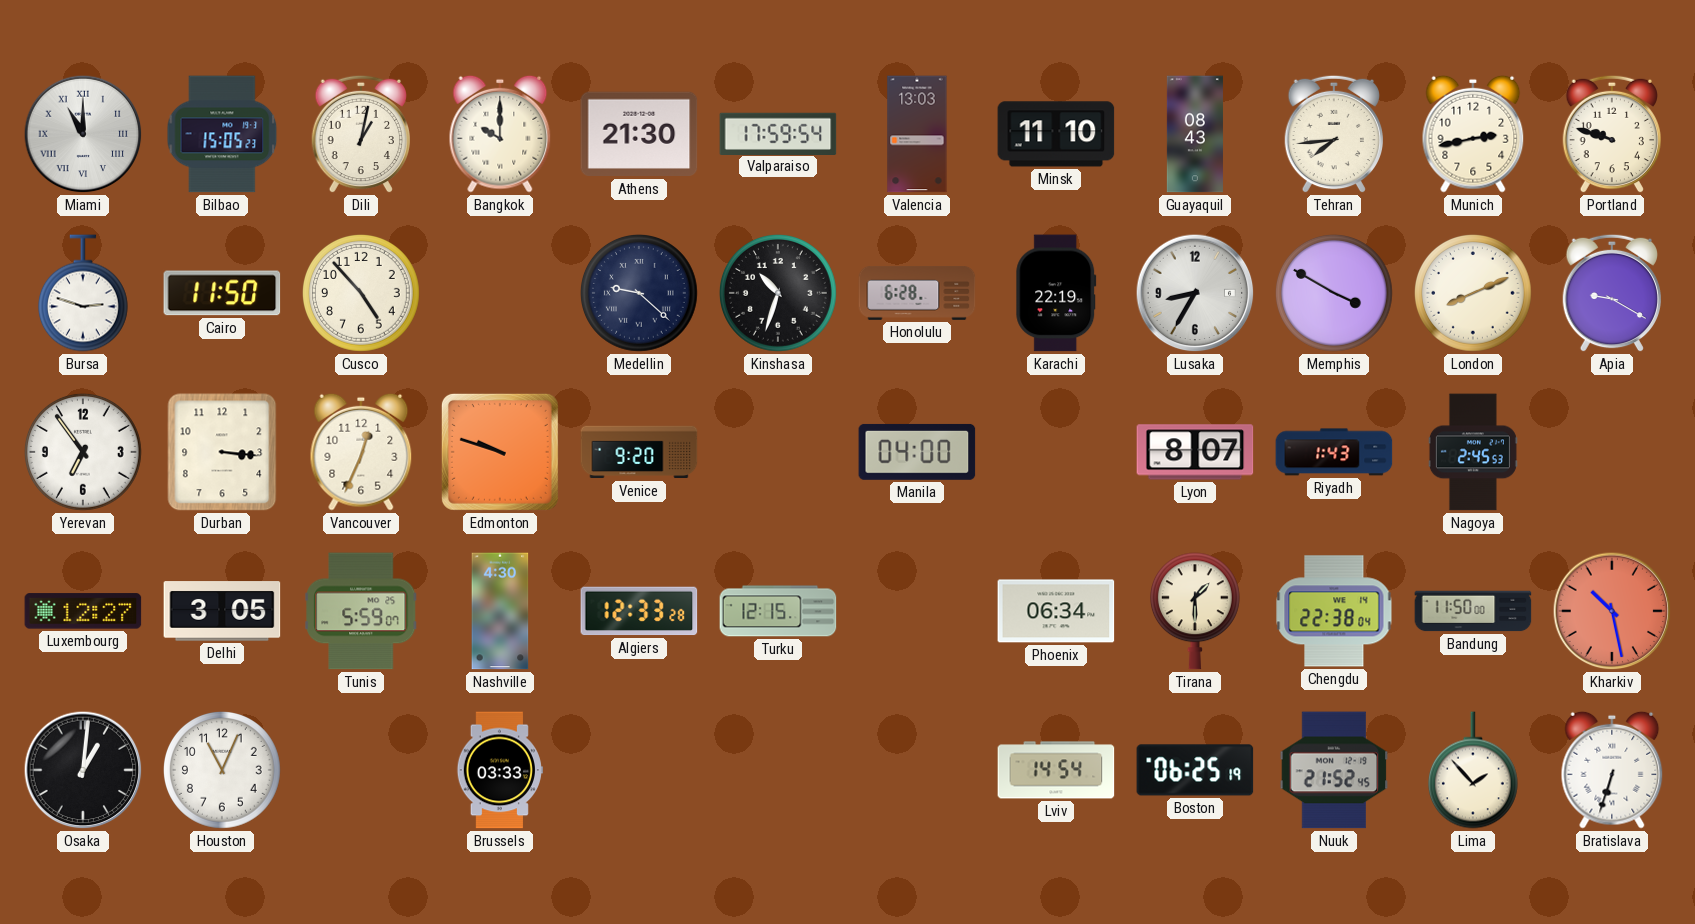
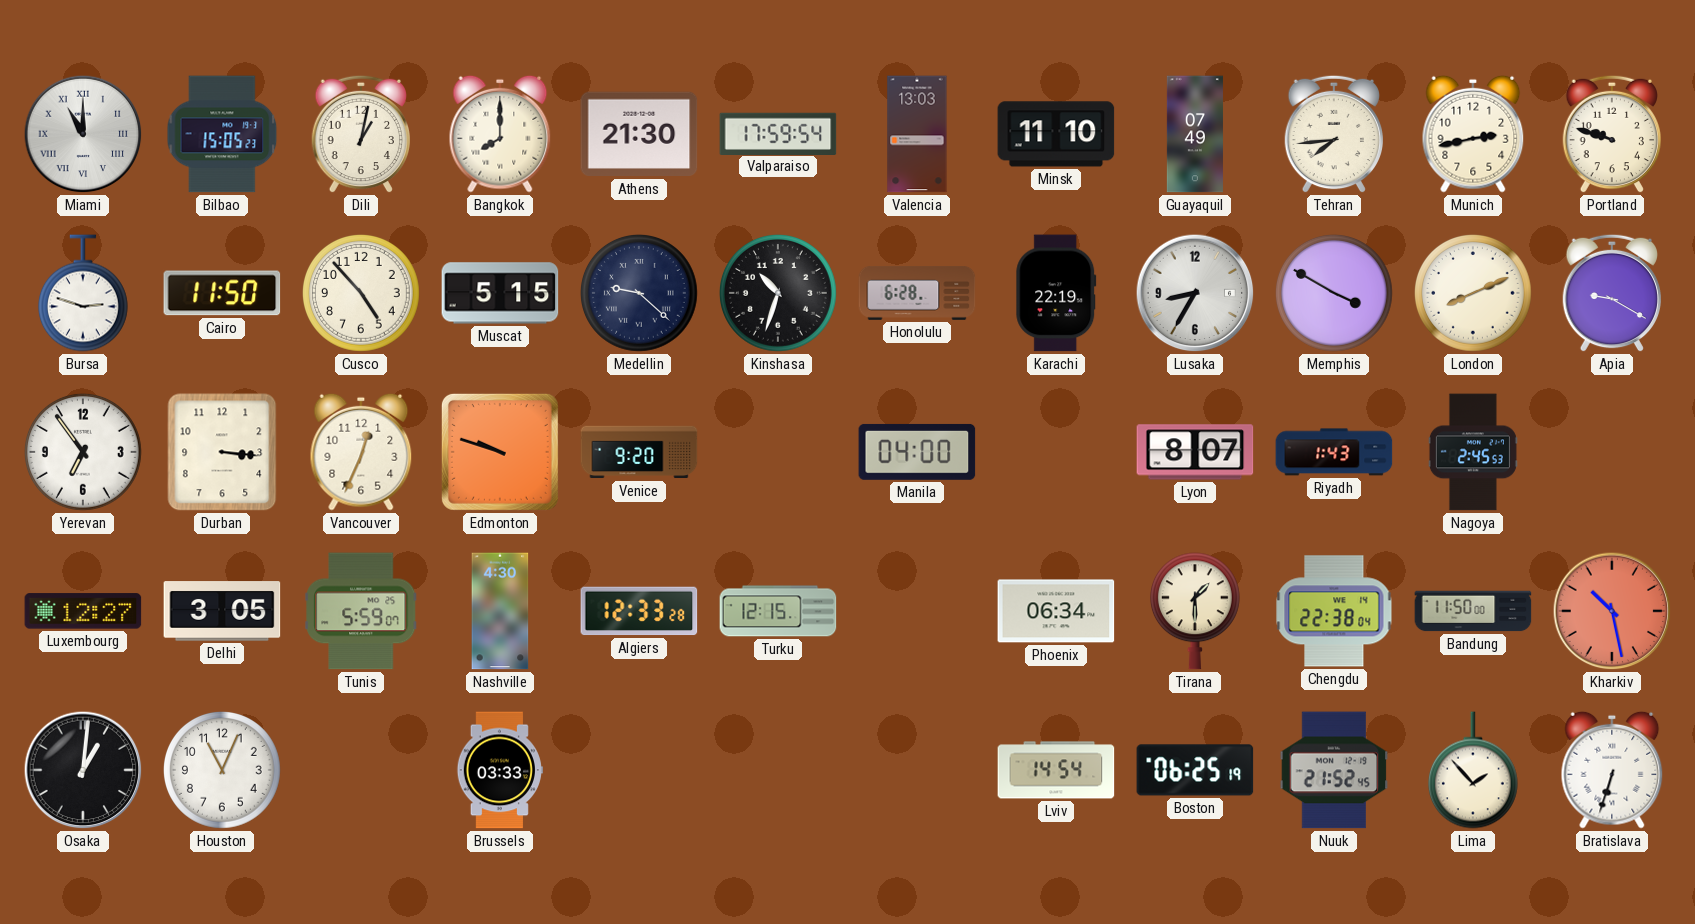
Bangkok: 10:00 -> 8:00 (500, 134)
Guayaquil: 08:43 -> 07:49 (1195, 134)
Muscat: none -> 5:15 (500, 293)
